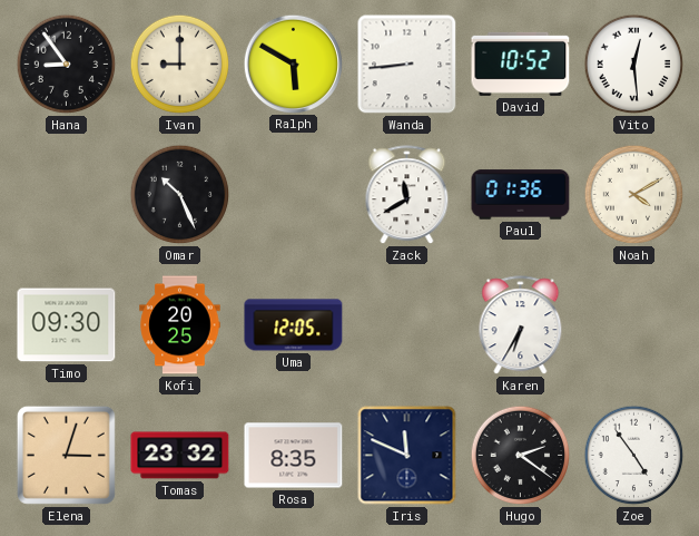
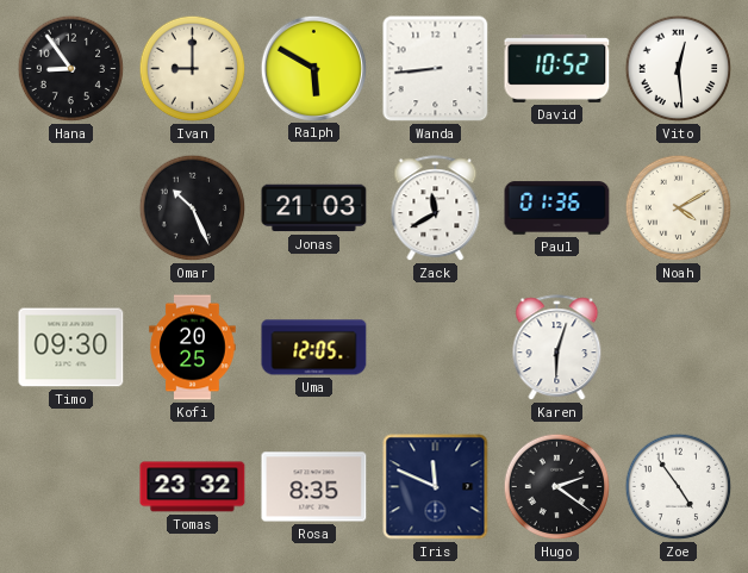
Jonas: none -> 21:03 (314, 208)
Karen: 6:35 -> 6:03 (557, 348)
Elena: 3:03 -> none (66, 455)
